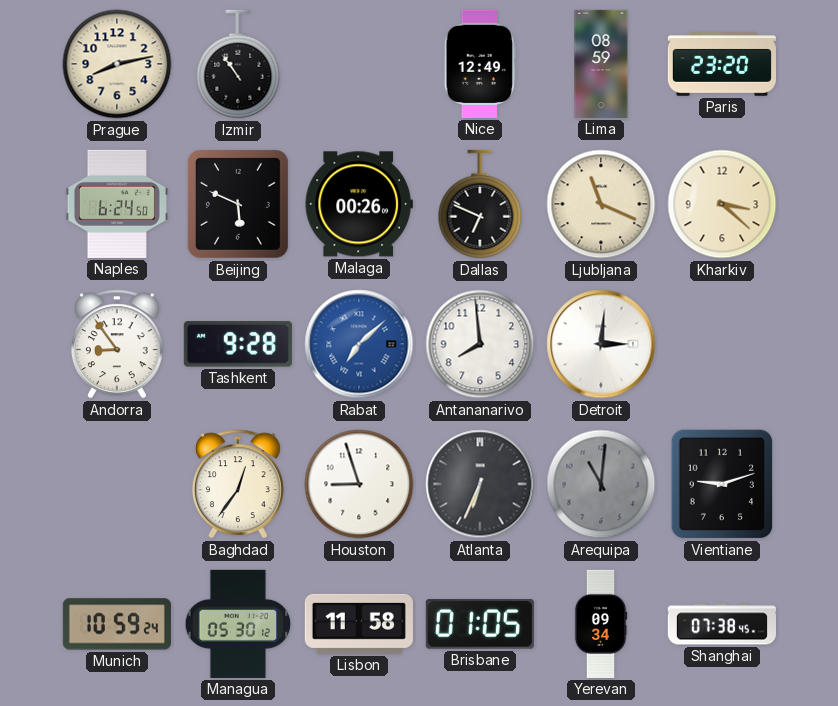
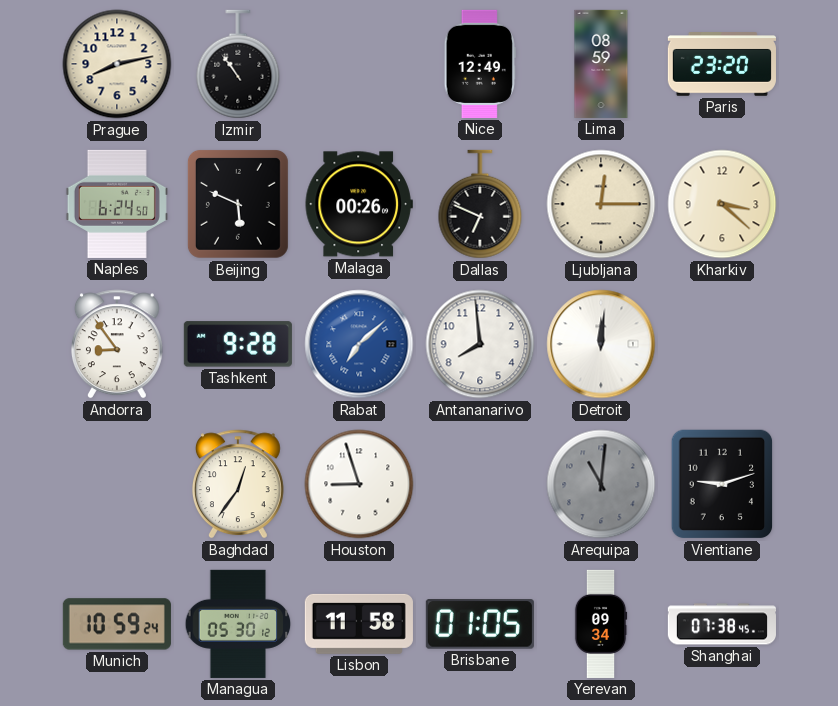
Ljubljana: 11:19 -> 12:15 (601, 204)
Detroit: 3:01 -> 12:01 (601, 344)
Atlanta: 6:34 -> none (480, 484)
